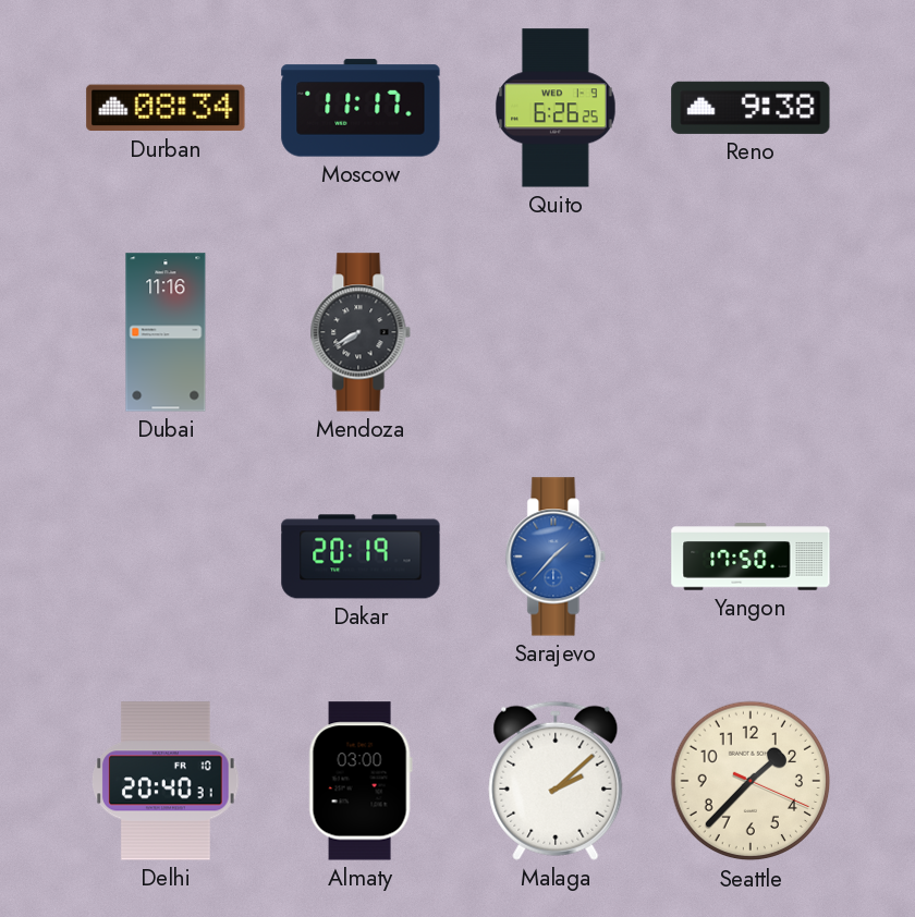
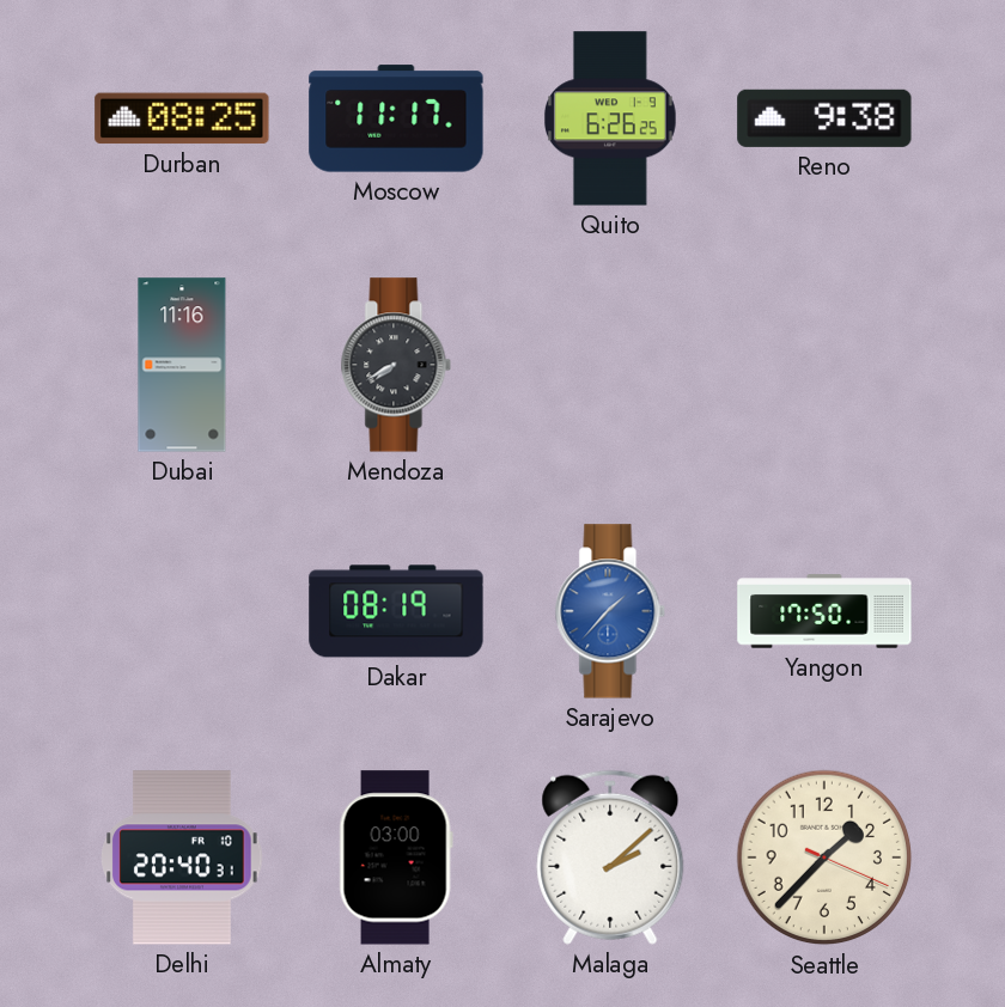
Durban: 08:34 -> 08:25 (182, 118)
Dakar: 20:19 -> 08:19 (396, 611)
